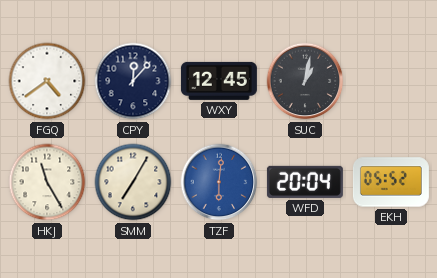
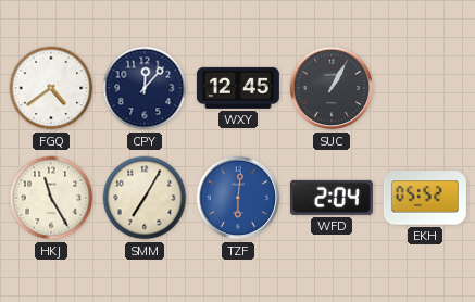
SUC: 1:02 -> 1:05 (332, 88)
WFD: 20:04 -> 2:04 (332, 198)
